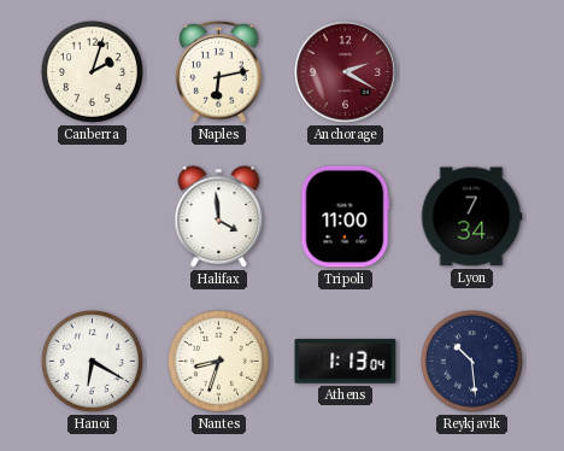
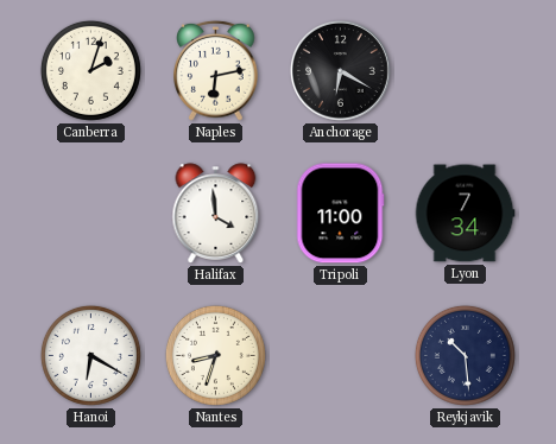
Anchorage: 2:20 -> 6:20 (341, 71)
Anchorage dial: burgundy -> black (341, 71)
Athens: 1:13 -> none (346, 362)
